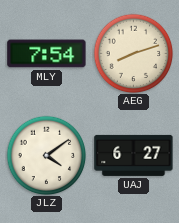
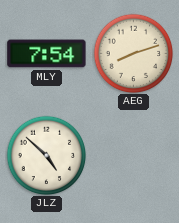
JLZ: 4:09 -> 4:52 (46, 155)
UAJ: 6:27 -> none (134, 155)
